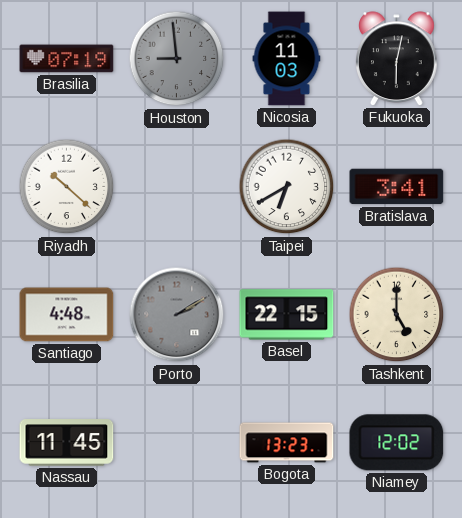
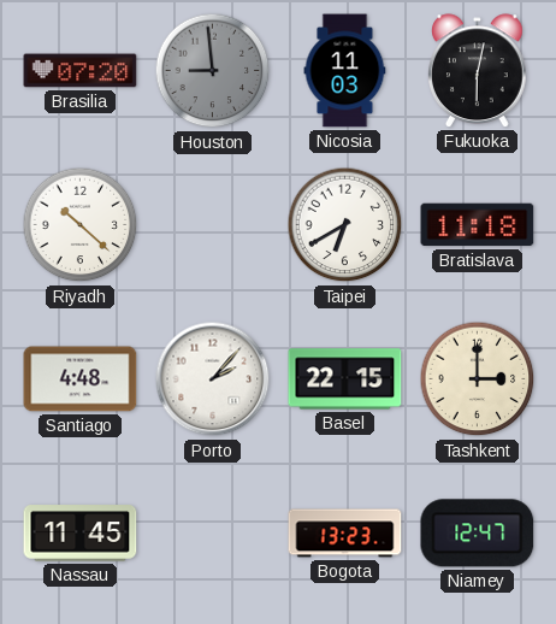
Brasilia: 07:19 -> 07:20 (81, 71)
Bratislava: 3:41 -> 11:18 (478, 225)
Porto: 2:10 -> 2:07 (213, 379)
Porto dial: grey -> white (213, 379)
Tashkent: 5:00 -> 3:00 (478, 379)
Niamey: 12:02 -> 12:47 (478, 534)
